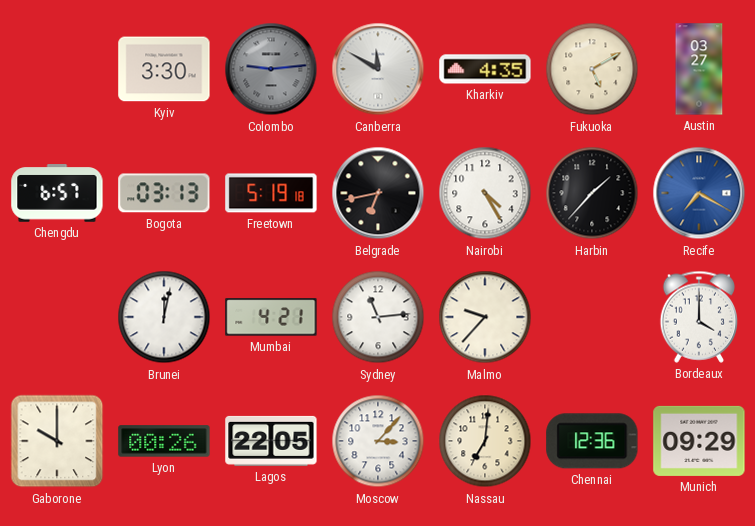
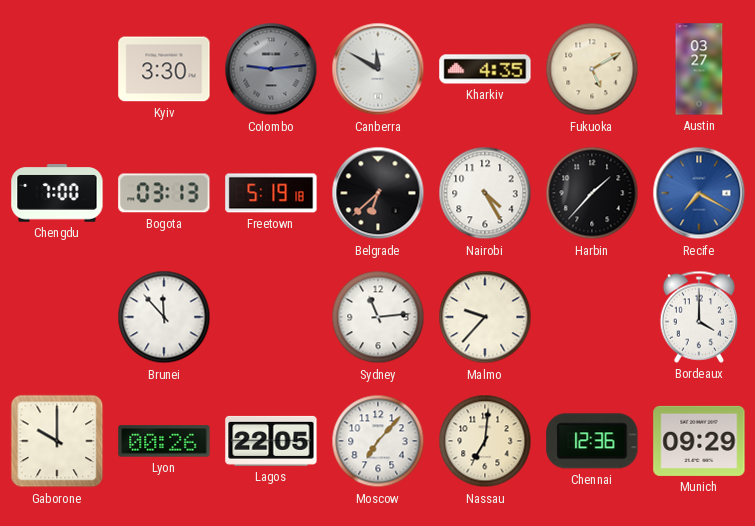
Chengdu: 6:57 -> 7:00 (57, 193)
Belgrade: 6:43 -> 6:38 (378, 193)
Brunei: 12:02 -> 11:53 (164, 317)
Mumbai: 4:21 -> none (271, 317)
Moscow: 3:07 -> 7:07 (378, 441)
